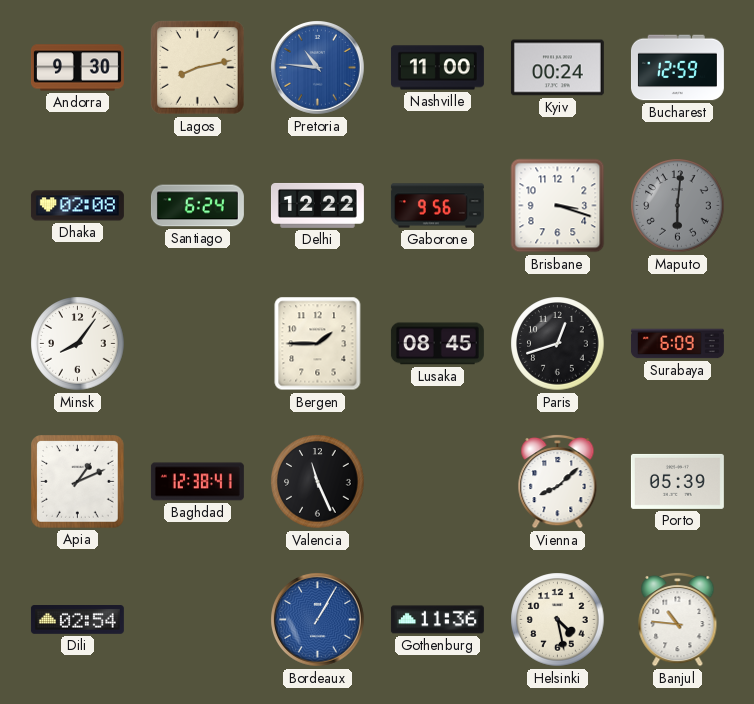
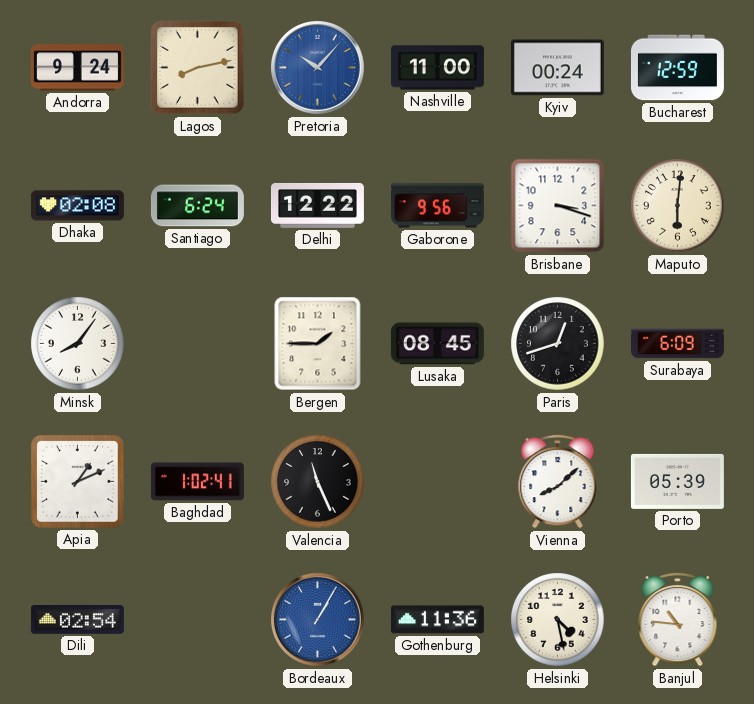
Andorra: 9:30 -> 9:24 (77, 68)
Pretoria: 10:46 -> 10:07 (318, 68)
Maputo dial: grey -> cream (678, 206)
Baghdad: 12:38 -> 1:02 (197, 482)
